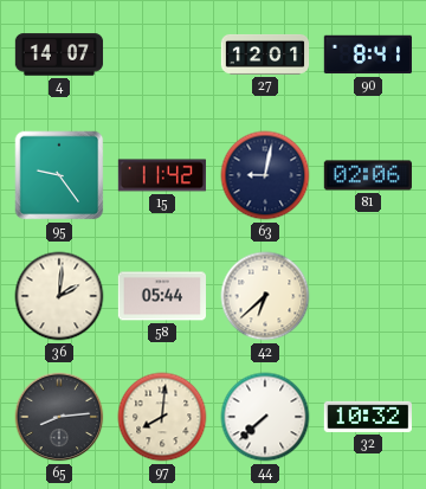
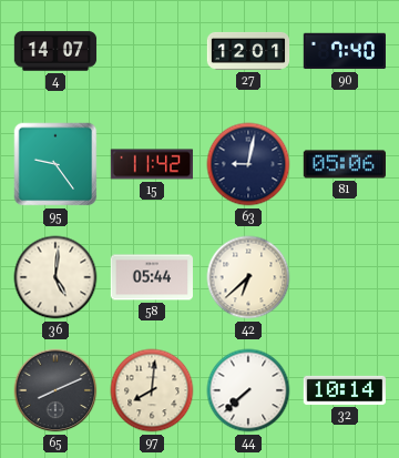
90: 8:41 -> 7:40 (344, 51)
81: 02:06 -> 05:06 (344, 164)
36: 2:01 -> 5:01 (55, 277)
65: 8:14 -> 8:11 (55, 390)
32: 10:32 -> 10:14 (344, 390)
